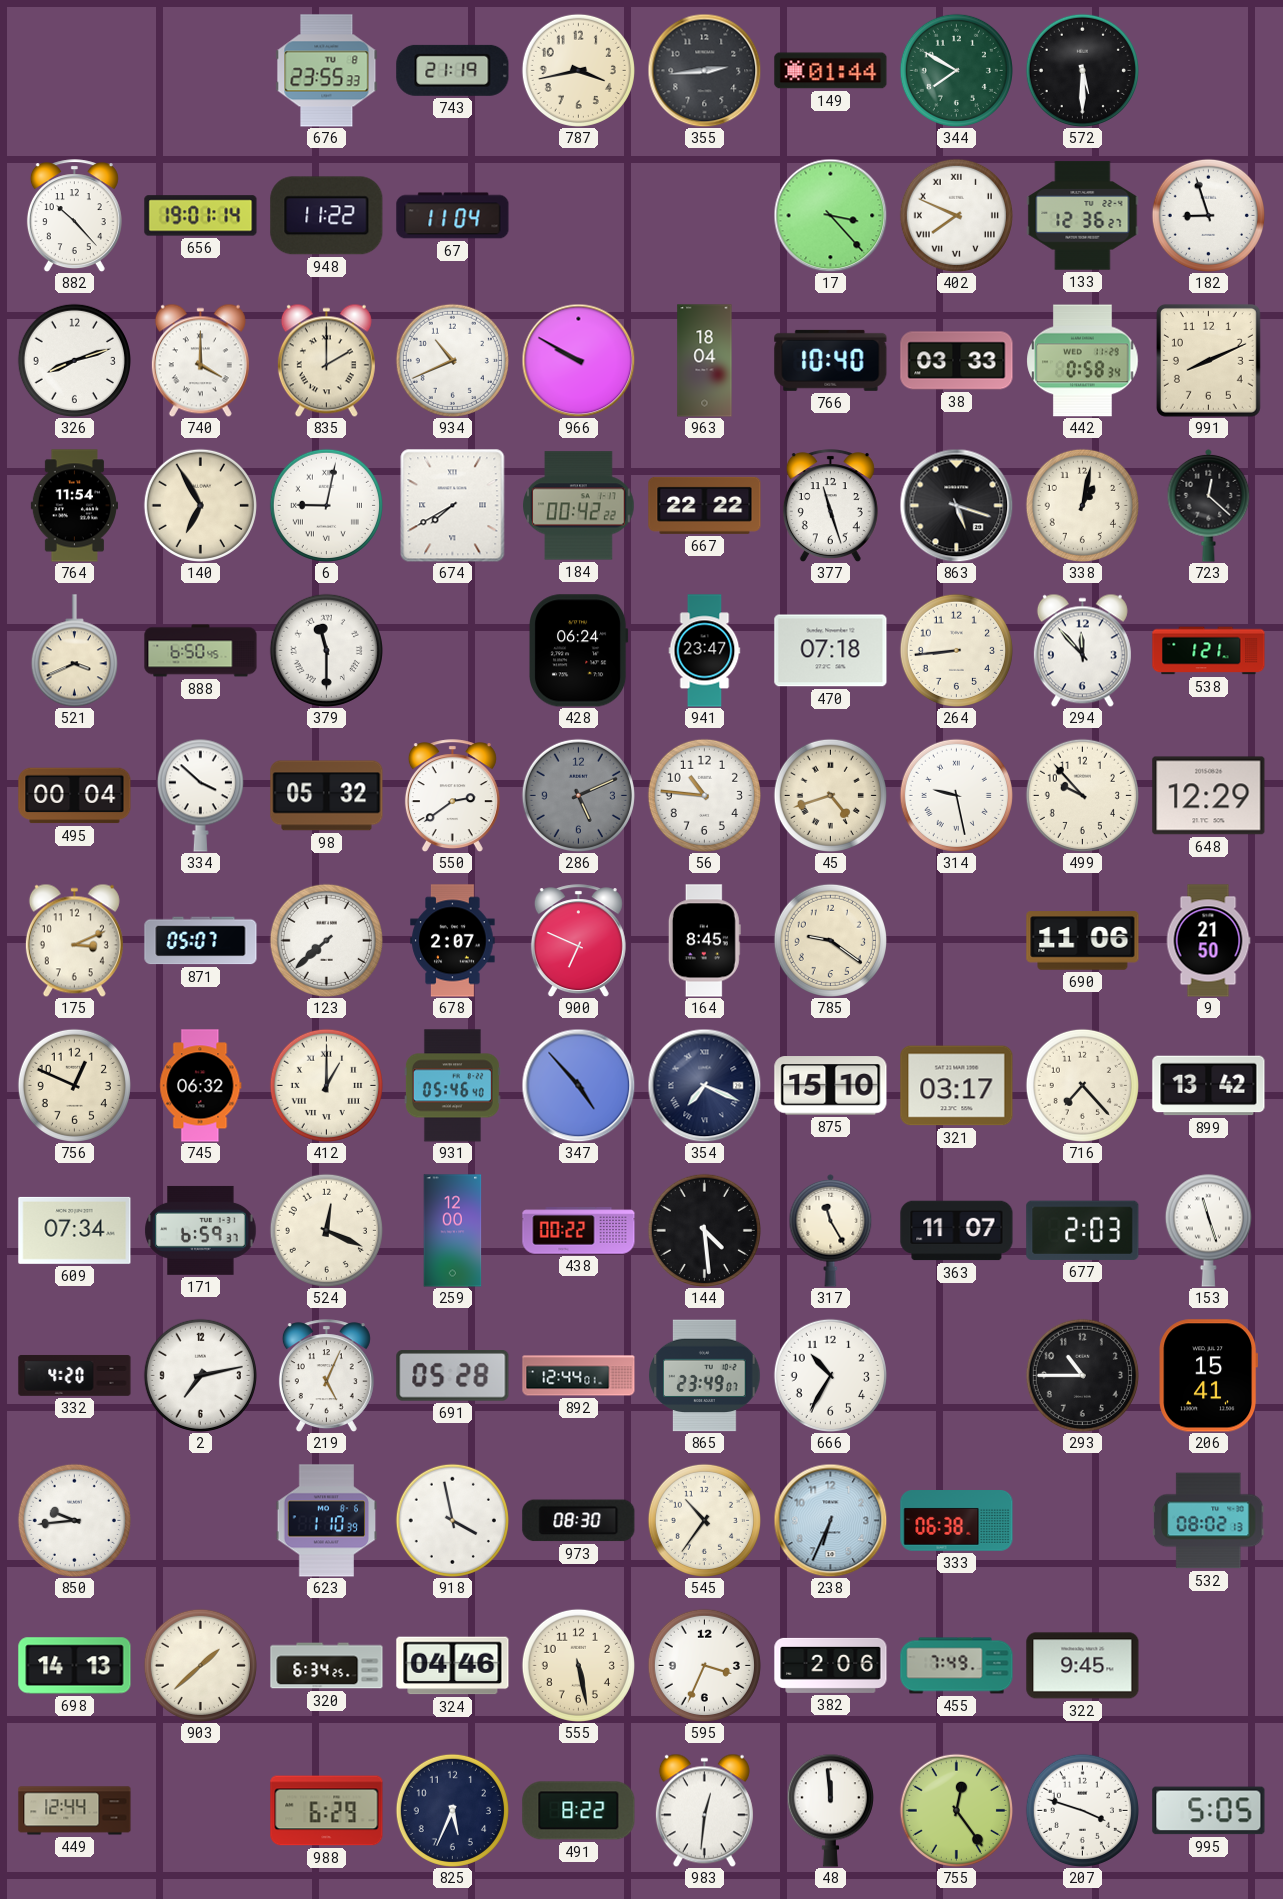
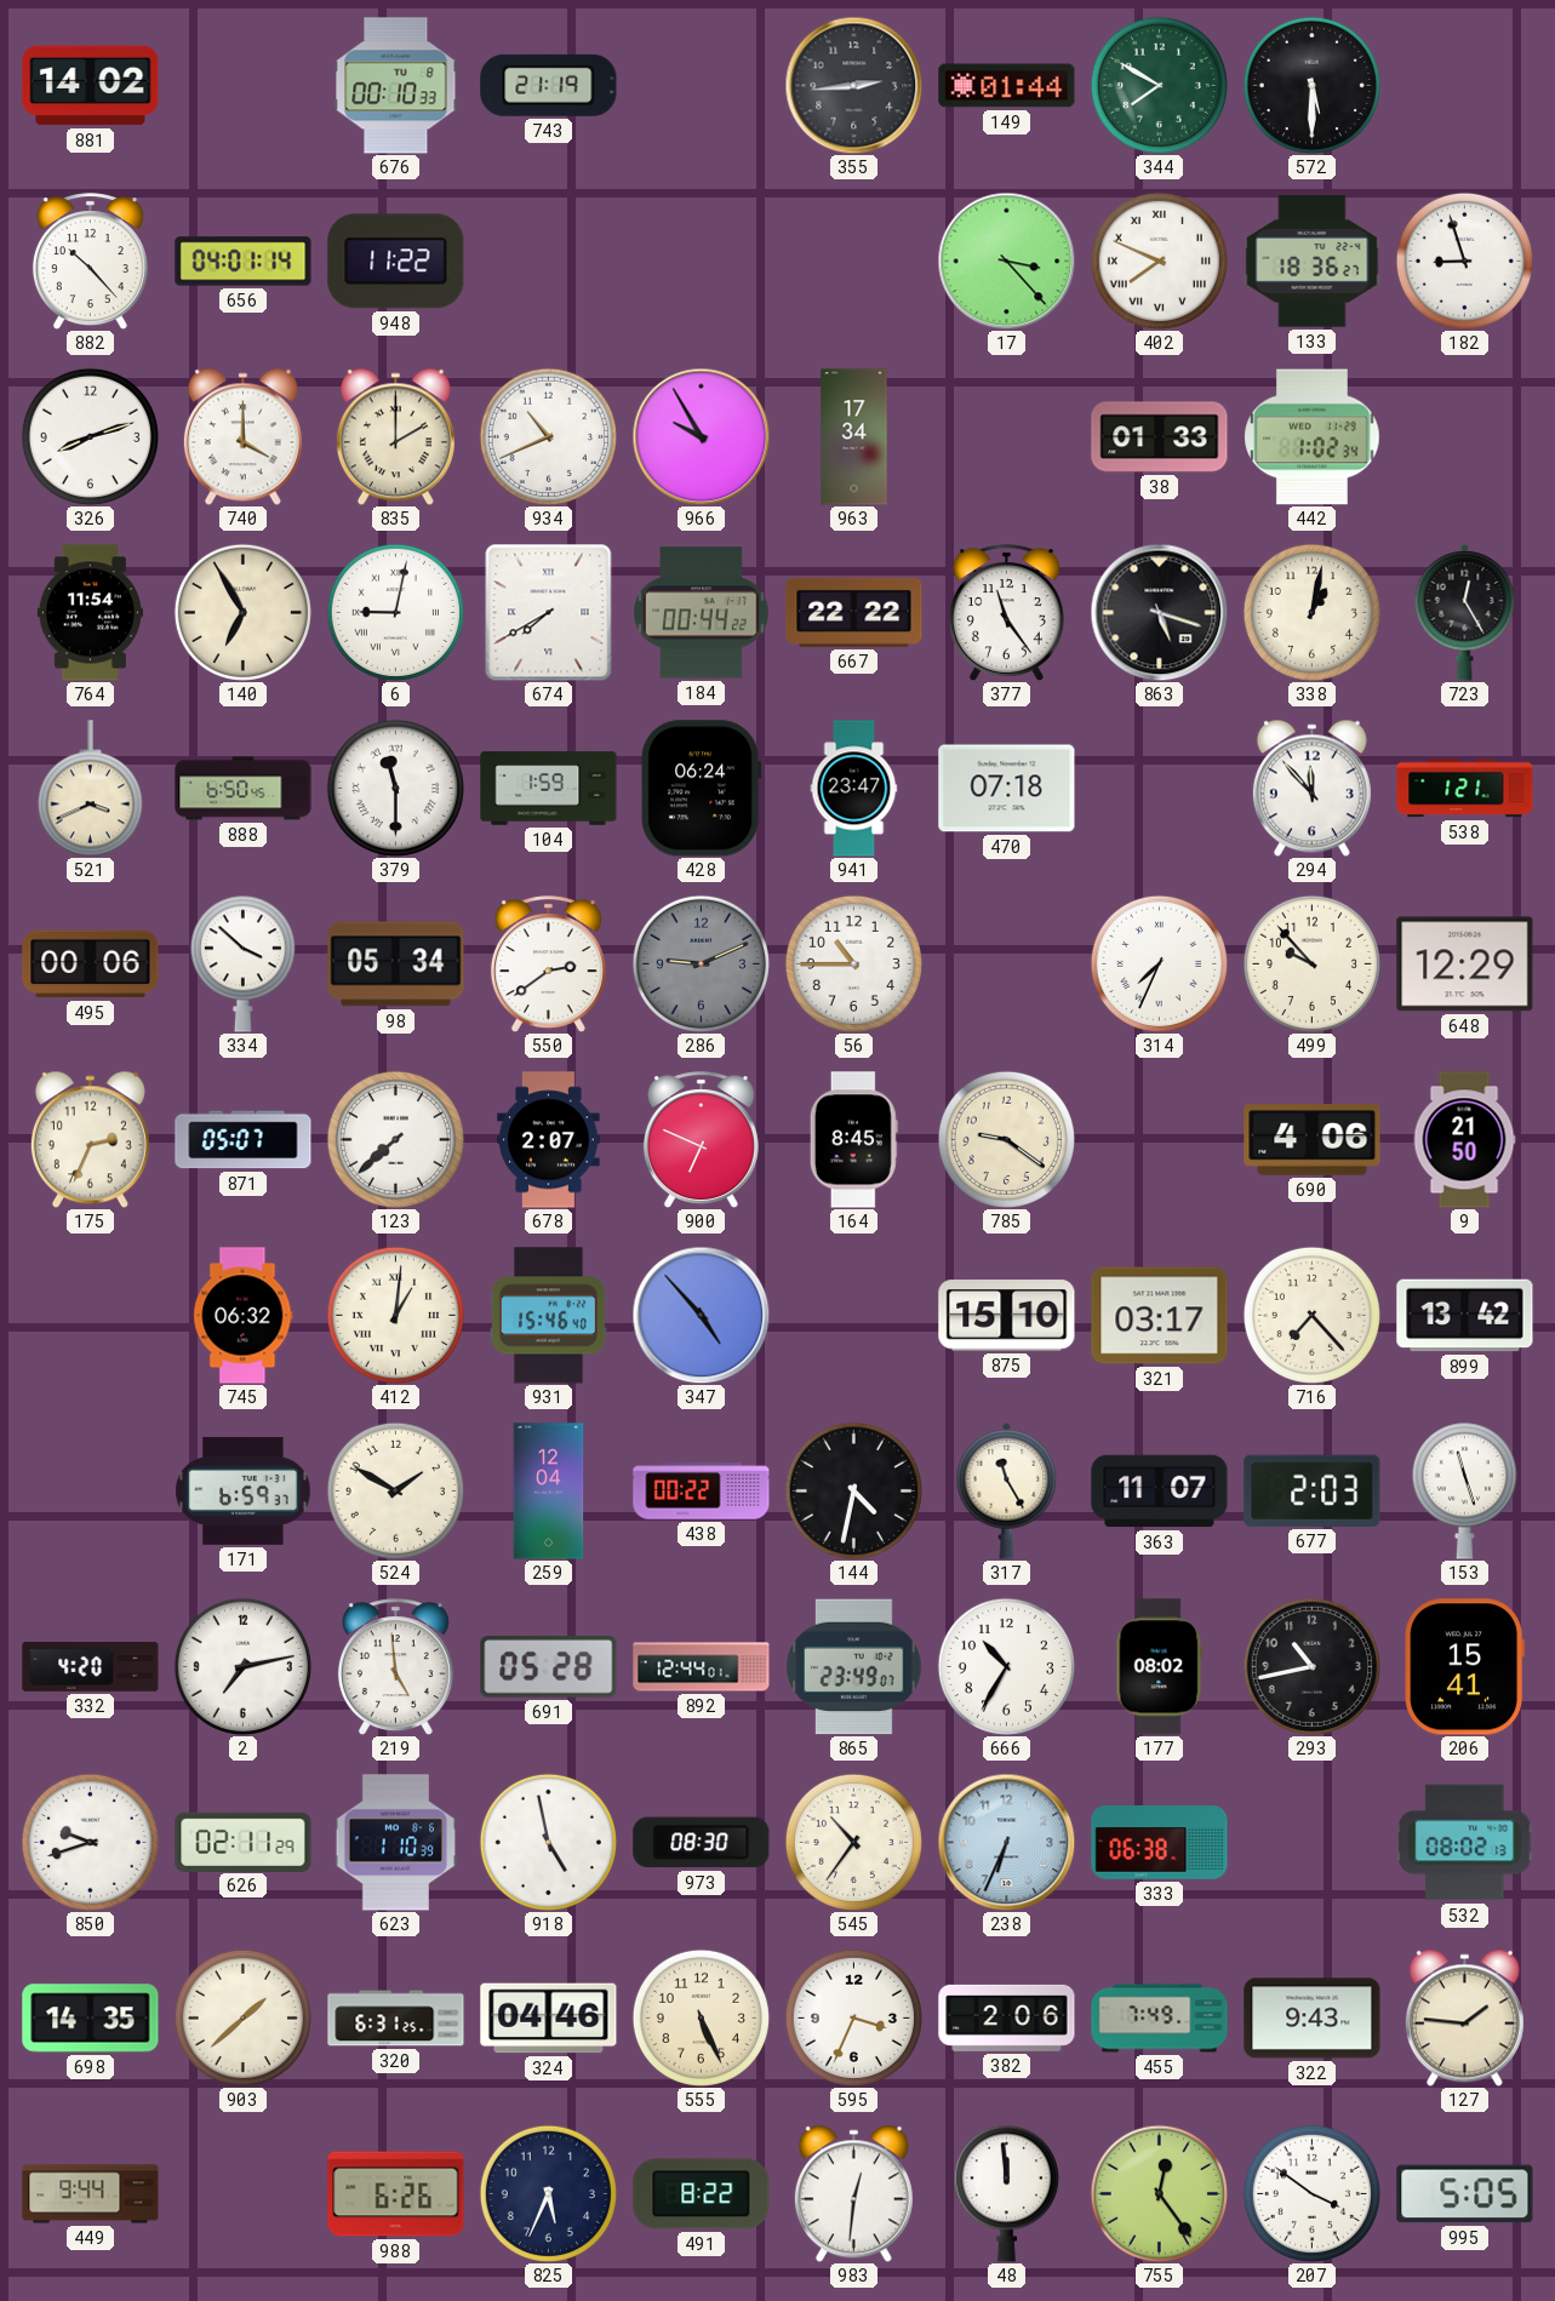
881: none -> 14:02 (91, 86)
676: 23:55 -> 00:10 (396, 86)
787: 3:43 -> none (578, 70)
656: 19:01 -> 04:01 (244, 262)
67: 11:04 -> none (453, 216)
133: 12:36 -> 18:36 (1313, 262)
966: 9:50 -> 9:55 (701, 436)
963: 18:04 -> 17:34 (854, 437)
766: 10:40 -> none (831, 360)
38: 03:33 -> 01:33 (1160, 437)
442: 0:58 -> 1:02 (1313, 437)
991: 8:11 -> none (1208, 360)
184: 00:42 -> 00:44 (702, 613)
377: 11:27 -> 11:24 (1006, 613)
723: 12:22 -> 12:25 (1465, 612)
104: none -> 1:59 (549, 789)
264: 8:44 -> none (956, 650)
495: 00:04 -> 00:06 (91, 965)
98: 05:32 -> 05:34 (396, 965)
286: 5:11 -> 9:11 (701, 963)
56: 10:46 -> 10:45 (853, 963)
45: 4:42 -> none (830, 795)
314: 9:28 -> 7:34 (1159, 963)
175: 3:11 -> 2:34 (90, 1139)
690: 11:06 -> 4:06 (1313, 1140)
756: 12:49 -> none (74, 1085)
412: 1:00 -> 1:01 (395, 1315)
931: 05:46 -> 15:46 (548, 1316)
354: 7:19 -> none (704, 1085)
609: 07:34 -> none (75, 1230)
524: 12:19 -> 1:50 (395, 1490)
259: 12:00 -> 12:04 (549, 1492)
144: 4:29 -> 4:32 (853, 1490)
219: 5:04 -> 4:59 (395, 1667)
177: none -> 08:02 (1160, 1667)
293: 10:45 -> 10:43 (1311, 1666)
850: 9:44 -> 9:42 (90, 1842)
626: none -> 02:11 (244, 1842)
918: 3:58 -> 4:58 (548, 1842)
698: 14:13 -> 14:35 (91, 2019)
320: 6:34 -> 6:31 (396, 2019)
555: 5:28 -> 5:26 (701, 2017)
322: 9:45 -> 9:43 (1313, 2019)
127: none -> 1:46 (1464, 2017)
449: 12:44 -> 9:44 (91, 2194)
988: 6:29 -> 6:26 (396, 2194)
207: 3:48 -> 3:51 (1311, 2193)
